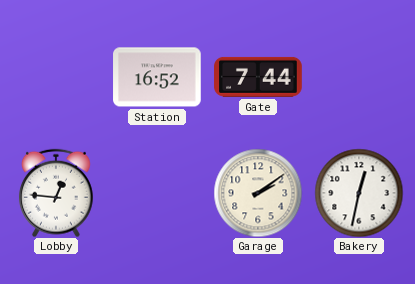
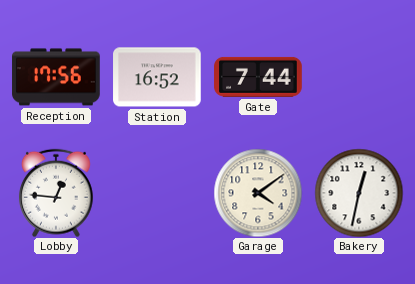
Reception: none -> 17:56 (56, 77)
Garage: 2:09 -> 4:09 (258, 193)
